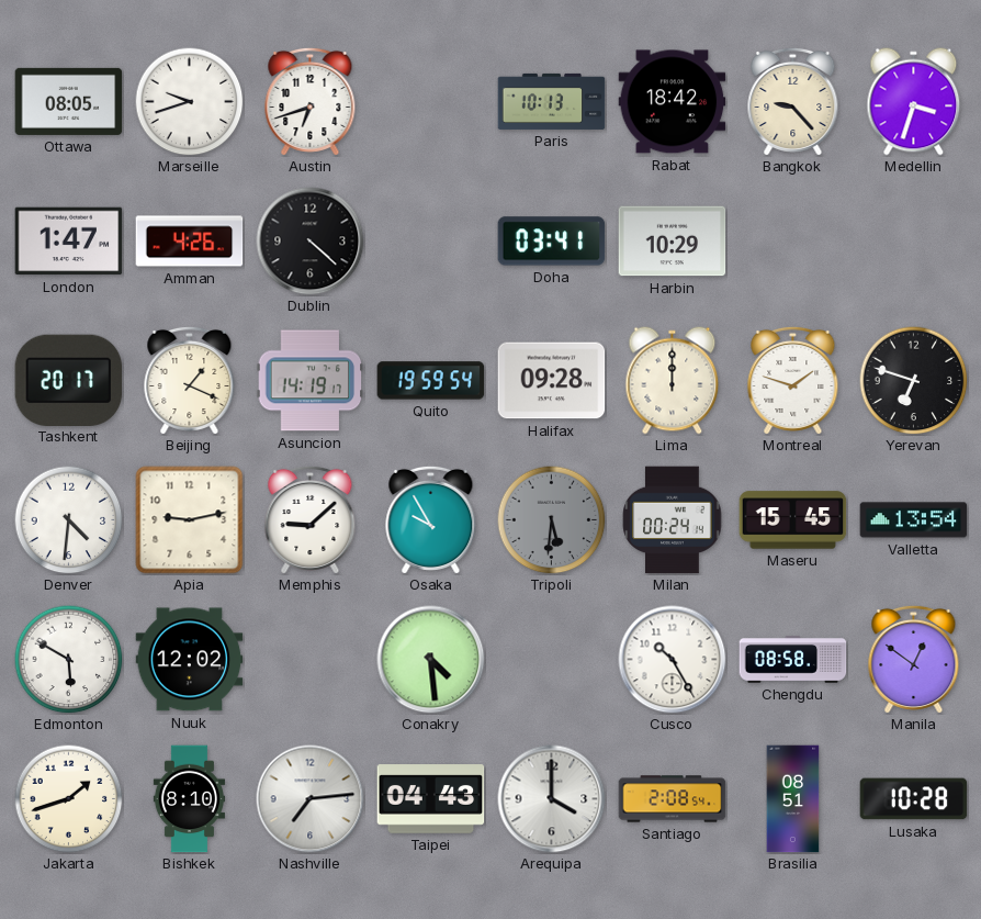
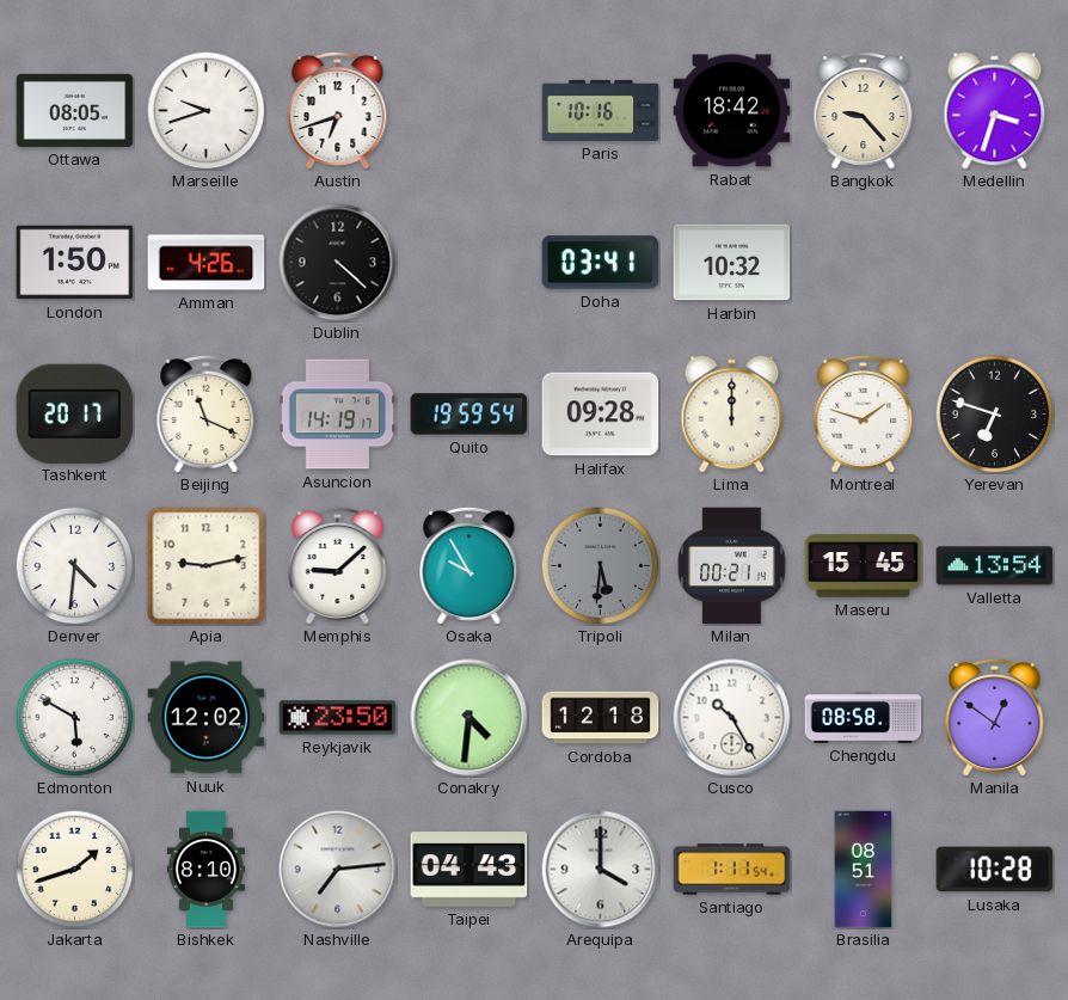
Paris: 10:13 -> 10:16 (601, 110)
London: 1:47 -> 1:50 (75, 263)
Harbin: 10:29 -> 10:32 (732, 263)
Beijing: 1:19 -> 11:19 (207, 413)
Milan: 00:24 -> 00:21 (732, 566)
Reykjavik: none -> 23:50 (338, 718)
Conakry: 4:29 -> 4:31 (469, 718)
Cordoba: none -> 12:18 (601, 718)
Santiago: 2:08 -> 1:11 (732, 870)
